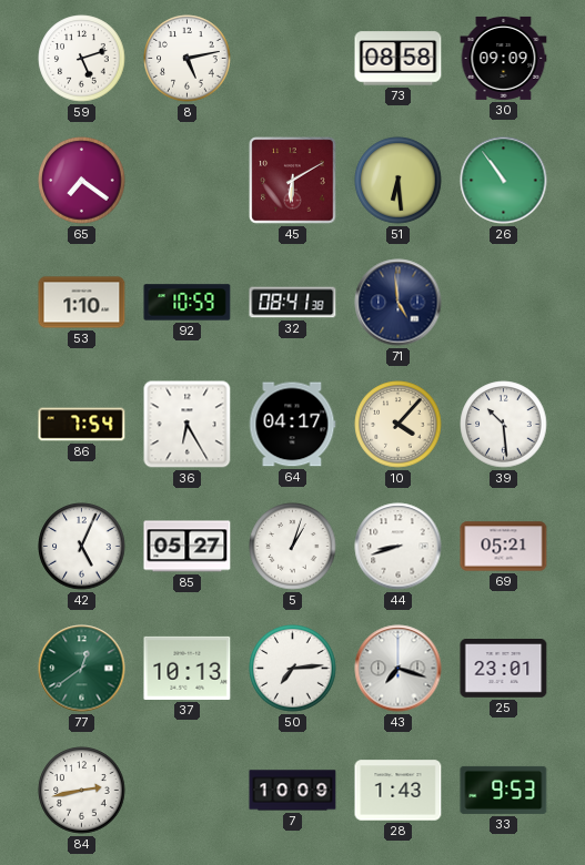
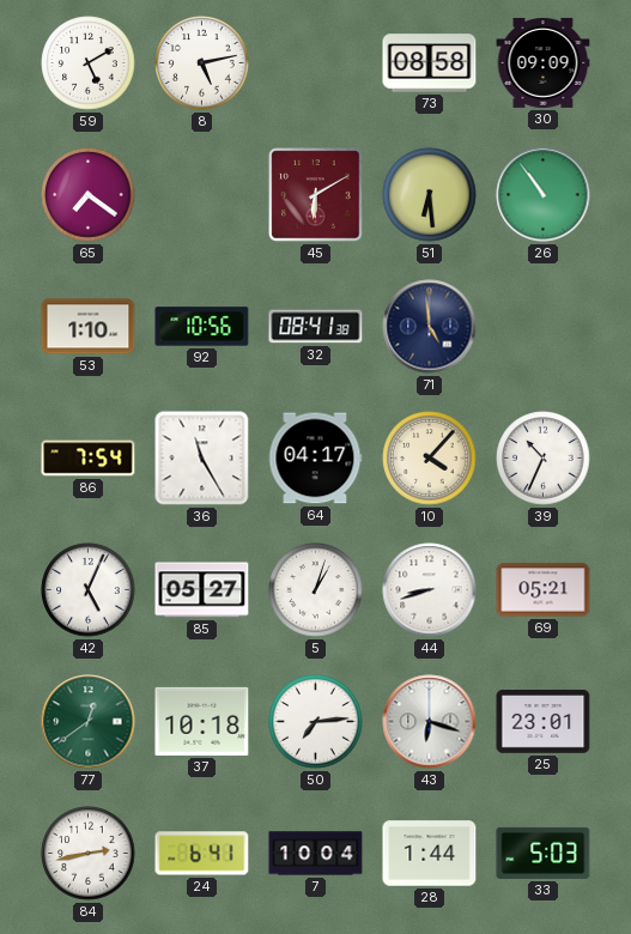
59: 5:12 -> 5:10 (89, 63)
92: 10:59 -> 10:56 (202, 327)
36: 6:25 -> 11:25 (202, 459)
39: 10:29 -> 10:34 (544, 459)
37: 10:13 -> 10:18 (202, 721)
43: 7:18 -> 6:18 (430, 722)
24: none -> 6:41 (202, 854)
7: 10:09 -> 10:04 (316, 854)
28: 1:43 -> 1:44 (430, 854)
33: 9:53 -> 5:03 (544, 853)
